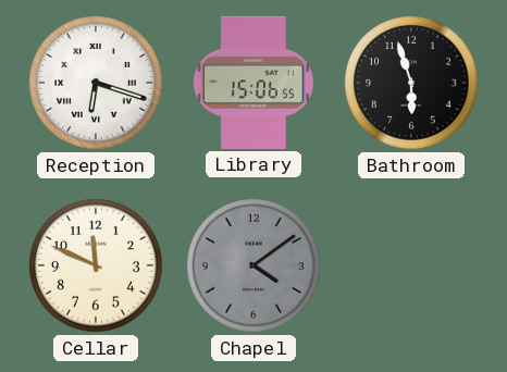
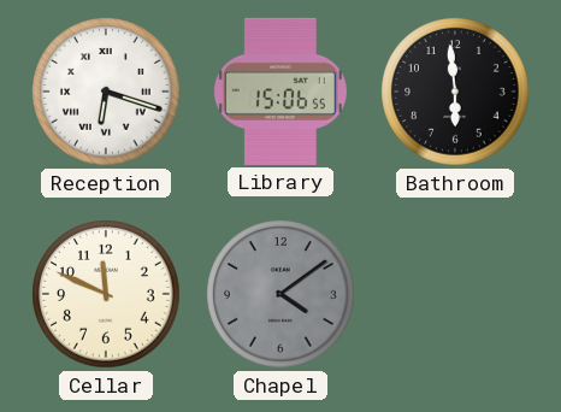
Bathroom: 5:57 -> 5:59 (455, 92)
